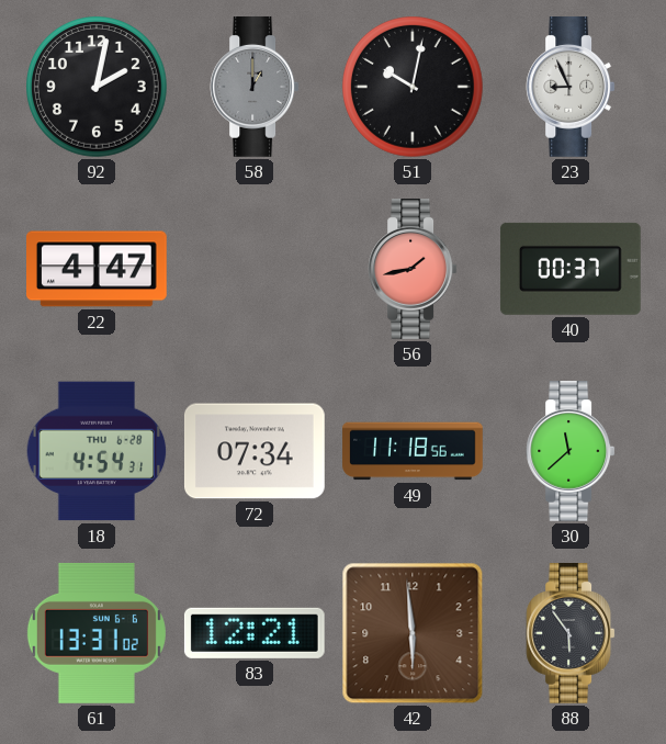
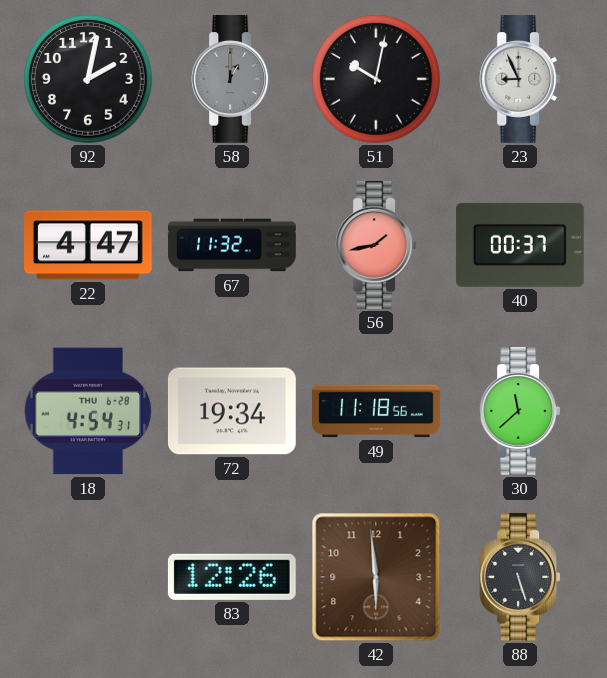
67: none -> 11:32 (232, 245)
72: 07:34 -> 19:34 (232, 411)
61: 13:31 -> none (97, 633)
83: 12:21 -> 12:26 (232, 577)
88: 5:54 -> 5:27 (520, 578)
